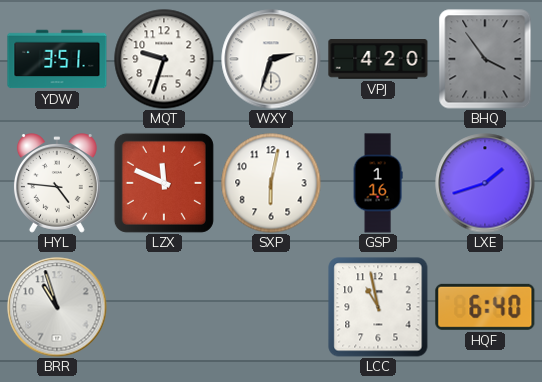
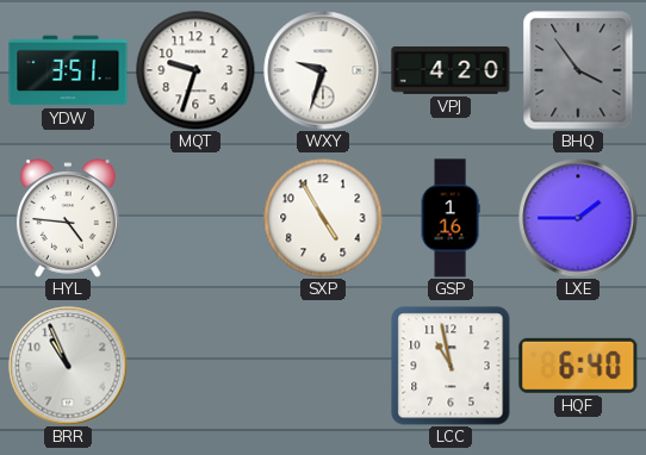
WXY: 2:33 -> 9:33 (323, 70)
LZX: 11:49 -> none (164, 183)
SXP: 6:02 -> 4:55 (323, 218)
LXE: 1:42 -> 1:45 (578, 218)
BRR: 10:57 -> 10:56 (68, 366)
